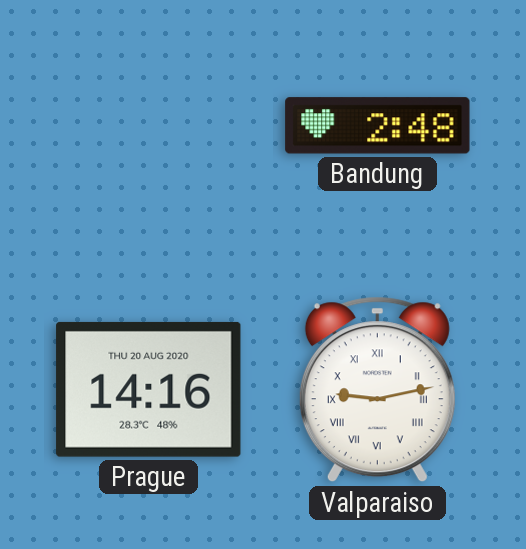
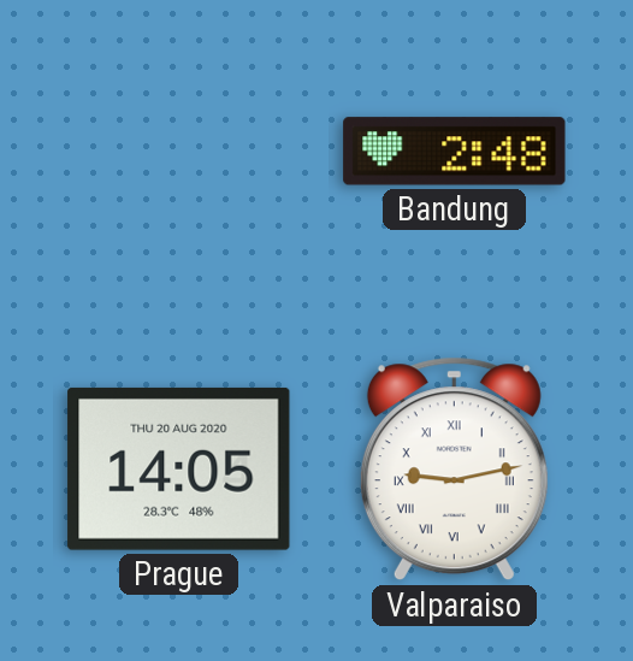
Prague: 14:16 -> 14:05 (179, 468)
